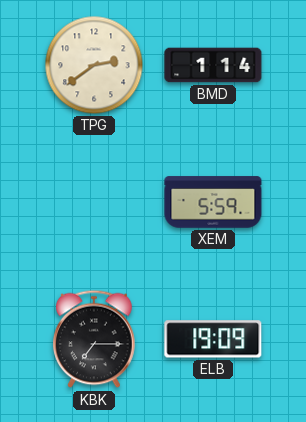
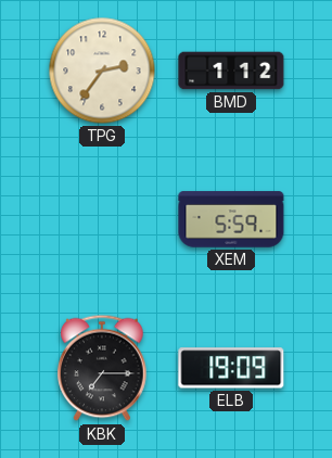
TPG: 2:39 -> 2:36 (102, 71)
BMD: 1:14 -> 1:12 (231, 71)
